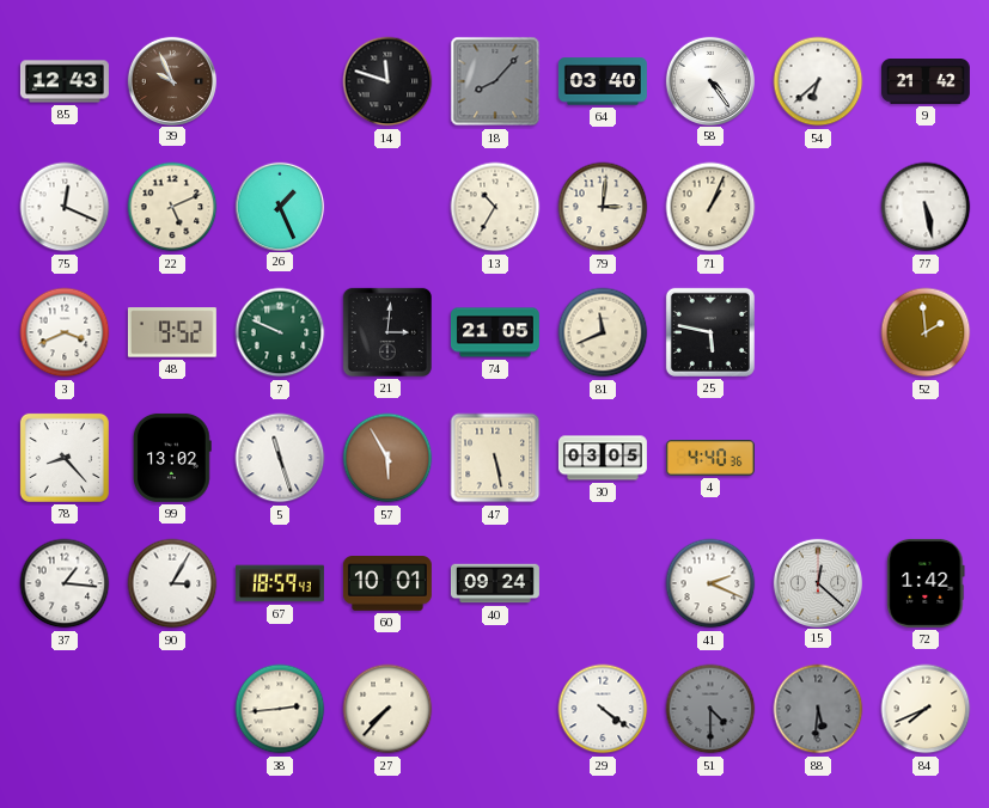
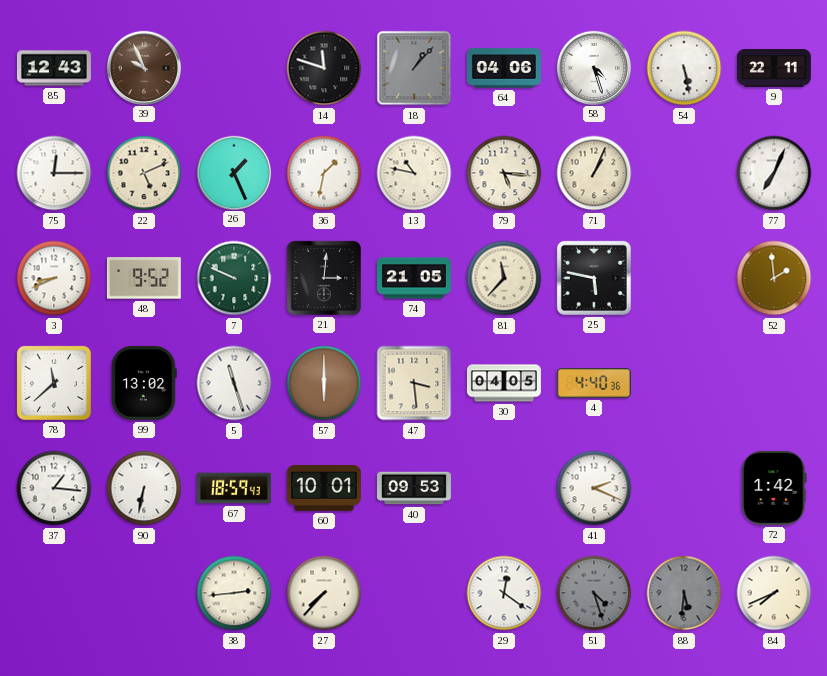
18: 8:07 -> 1:07 (414, 68)
64: 03:40 -> 04:06 (504, 68)
58: 4:24 -> 4:27 (593, 67)
54: 6:38 -> 5:28 (684, 68)
9: 21:42 -> 22:11 (774, 69)
75: 12:19 -> 12:15 (54, 173)
36: none -> 1:32 (324, 173)
13: 10:35 -> 10:47 (414, 173)
79: 3:01 -> 5:16 (504, 173)
77: 5:28 -> 7:04 (774, 173)
3: 3:41 -> 8:41 (54, 278)
81: 11:41 -> 11:37 (504, 278)
78: 8:23 -> 11:38 (54, 383)
57: 5:55 -> 6:00 (324, 383)
47: 5:28 -> 3:29 (414, 383)
30: 03:05 -> 04:05 (504, 383)
90: 3:05 -> 6:32 (144, 488)
40: 09:24 -> 09:53 (414, 488)
15: 12:22 -> none (817, 582)
29: 4:21 -> 12:21 (504, 593)
51: 4:30 -> 4:27 (594, 593)
